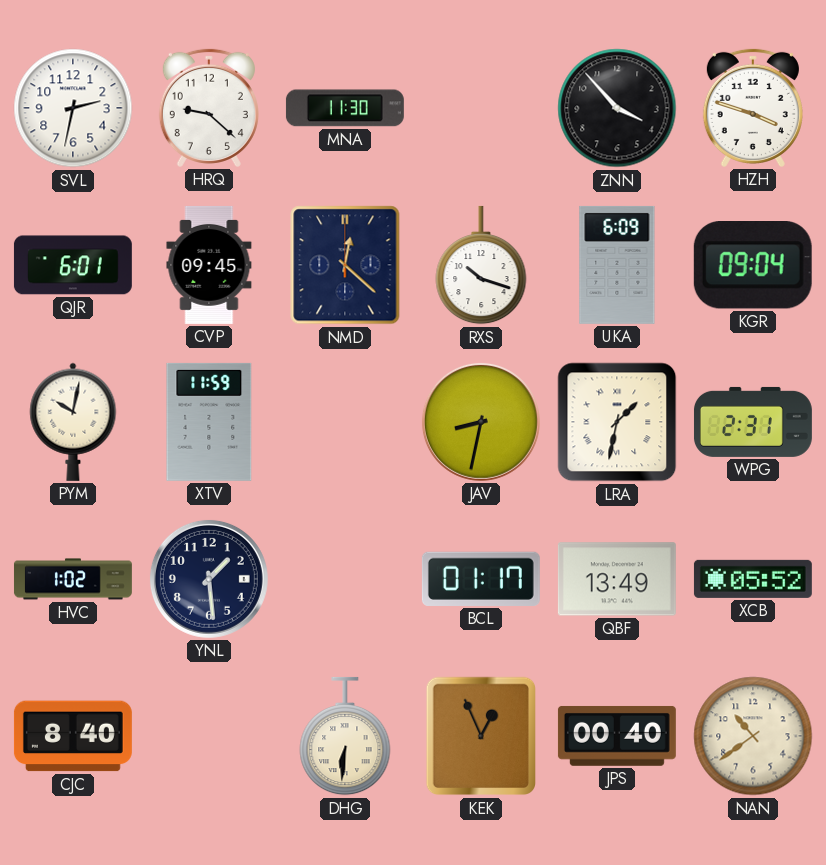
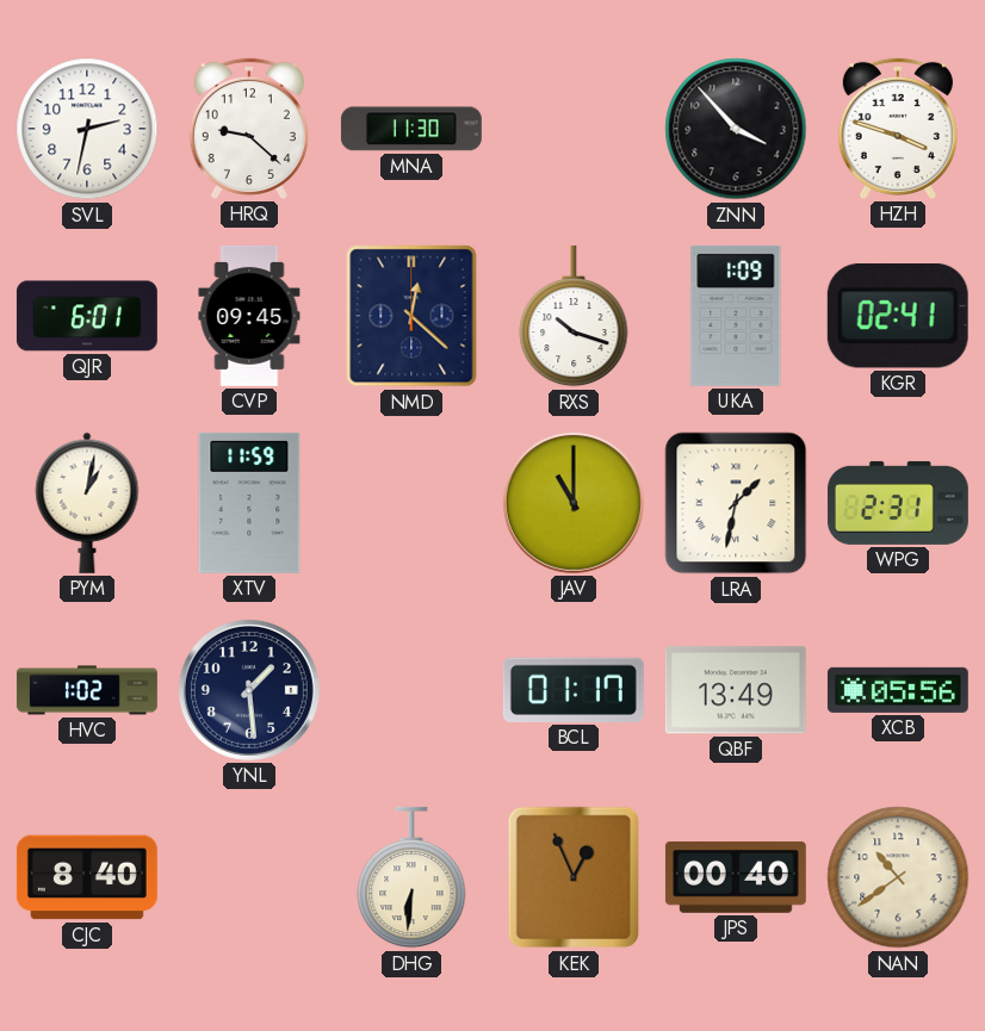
UKA: 6:09 -> 1:09 (736, 316)
KGR: 09:04 -> 02:41 (898, 317)
PYM: 10:02 -> 1:02 (87, 503)
JAV: 8:32 -> 11:00 (574, 503)
XCB: 05:52 -> 05:56 (898, 690)
